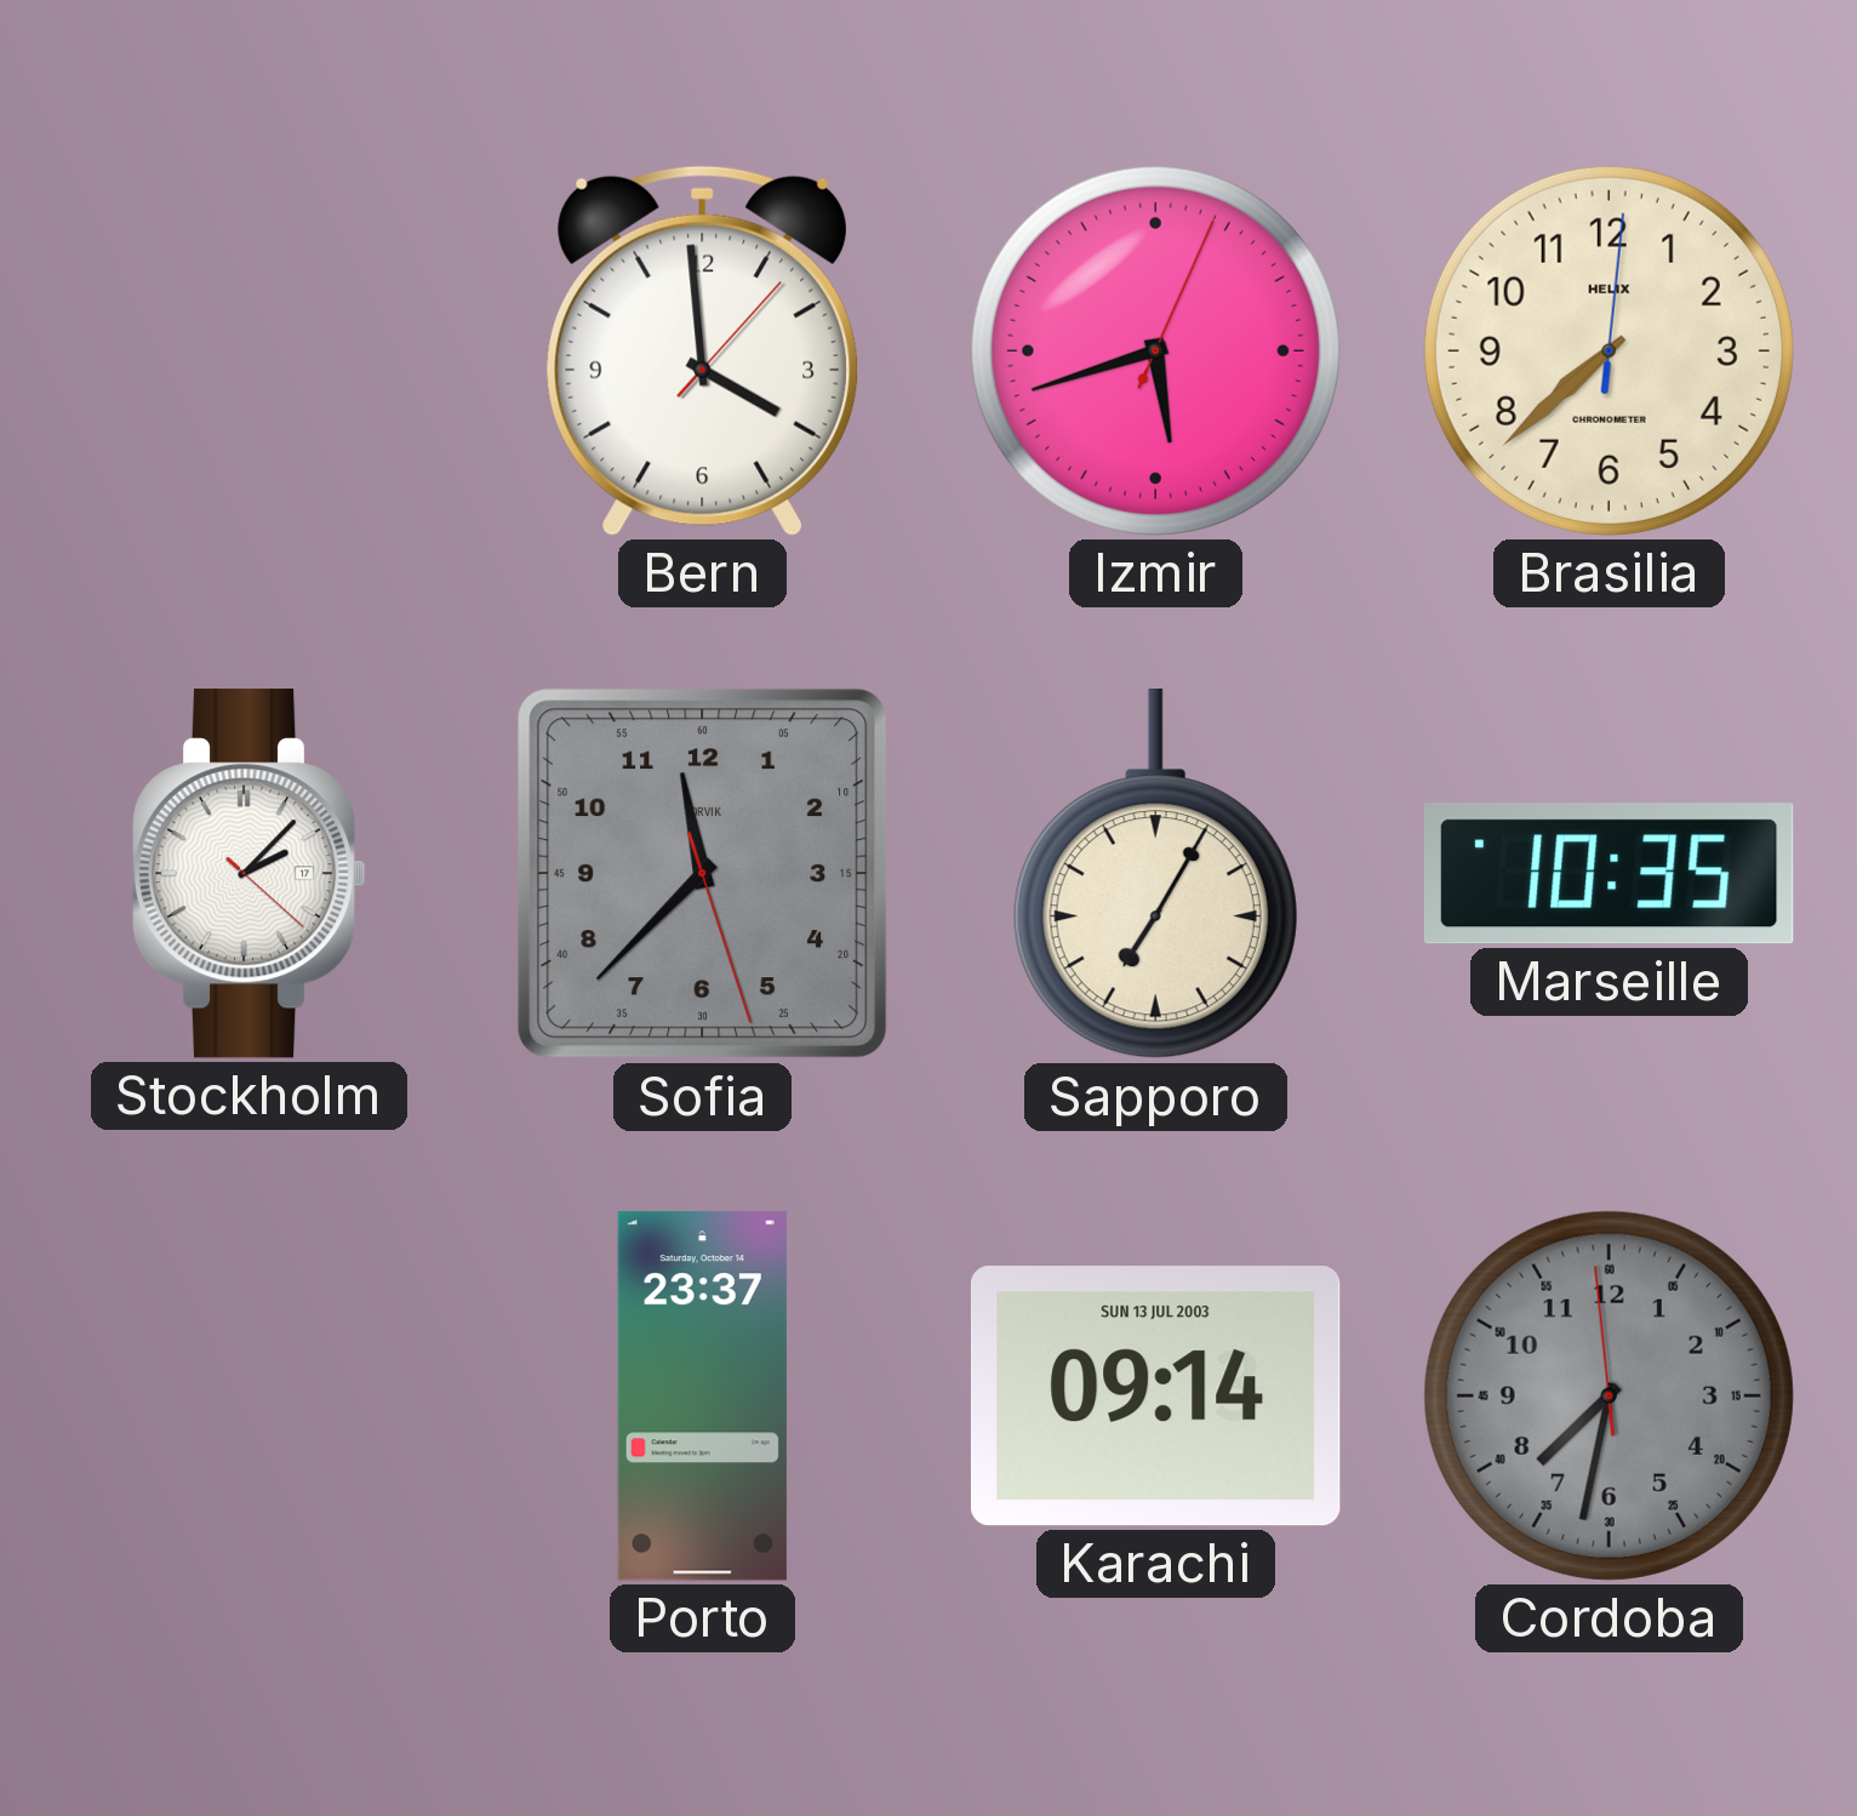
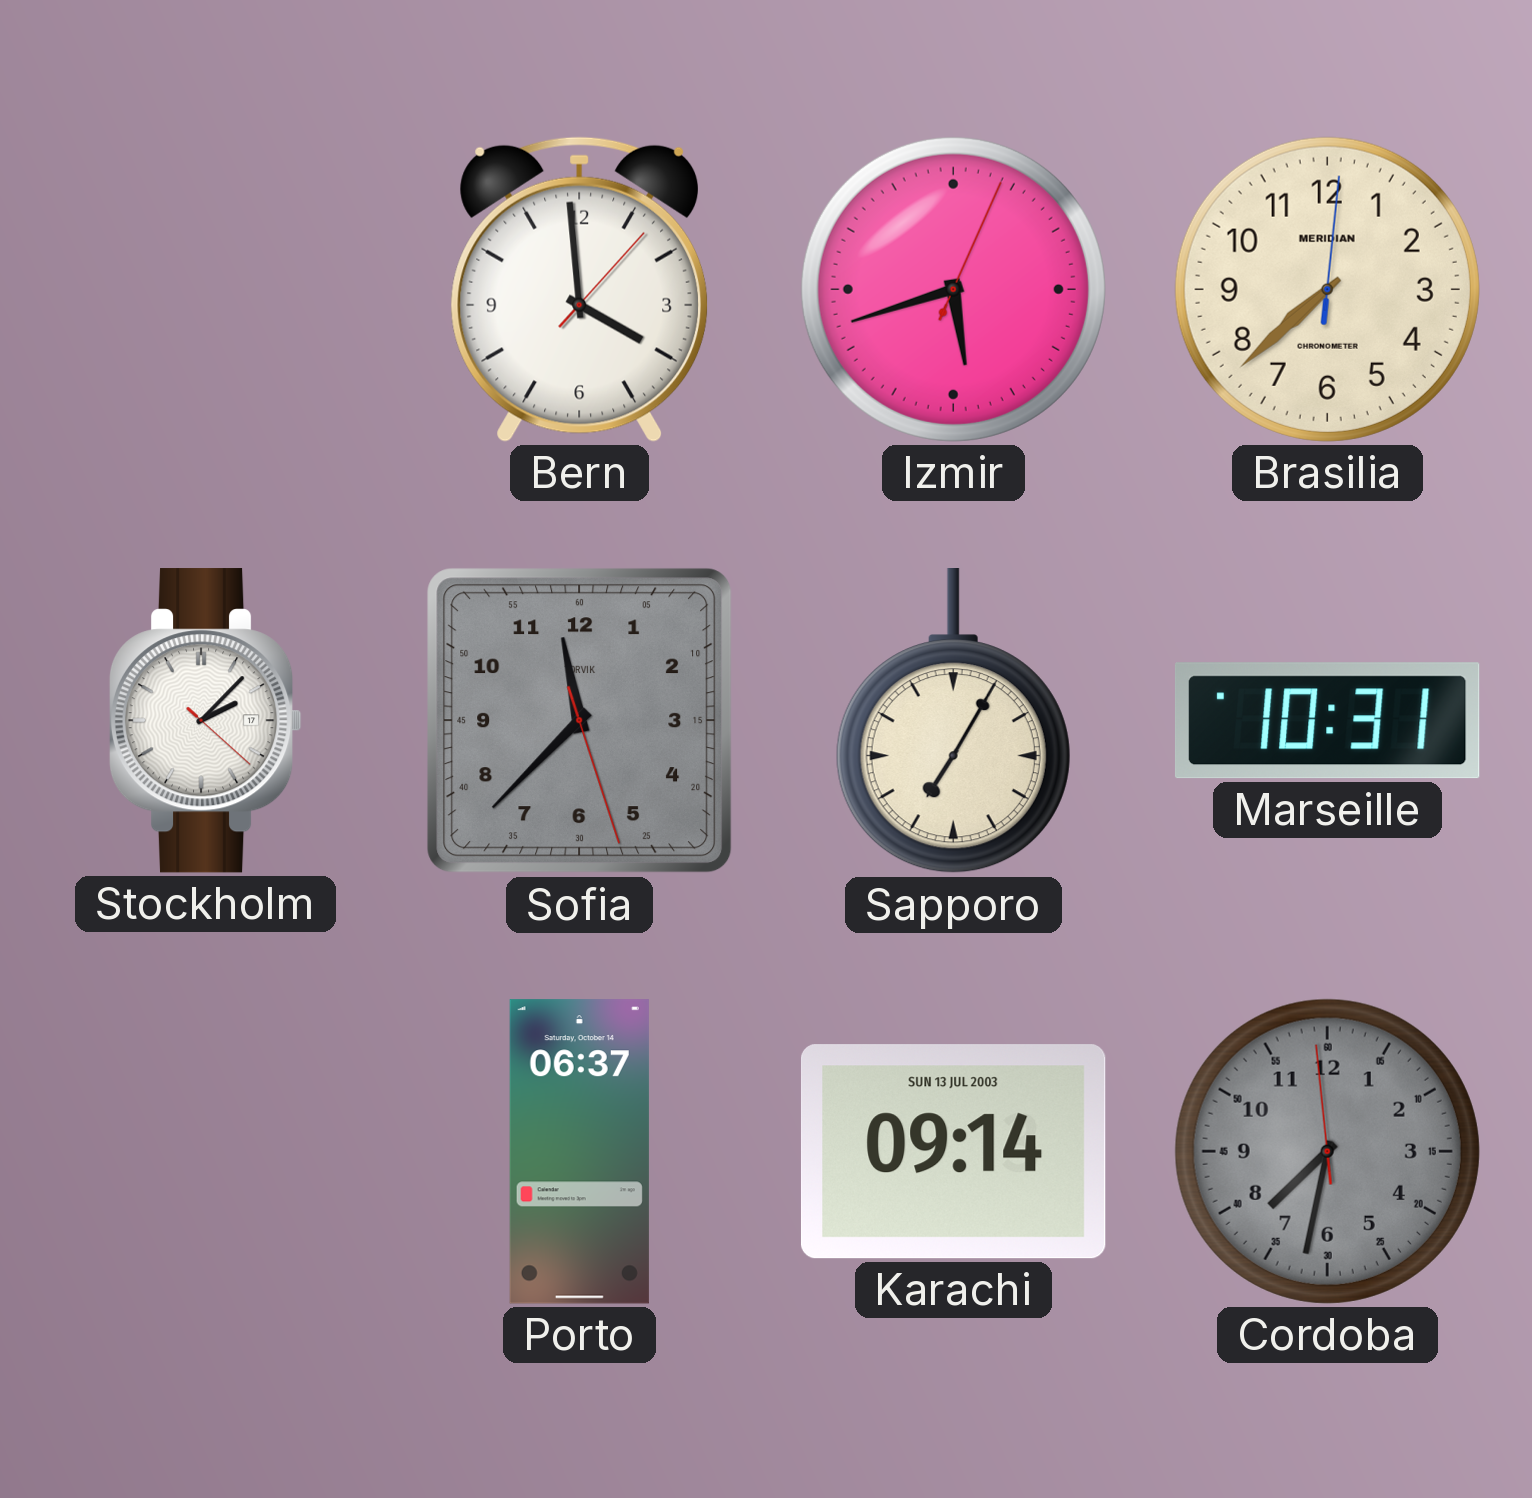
Brasilia brand: HELIX -> MERIDIAN (1327, 289)
Marseille: 10:35 -> 10:31 (1327, 721)
Porto: 23:37 -> 06:37 (579, 1152)
